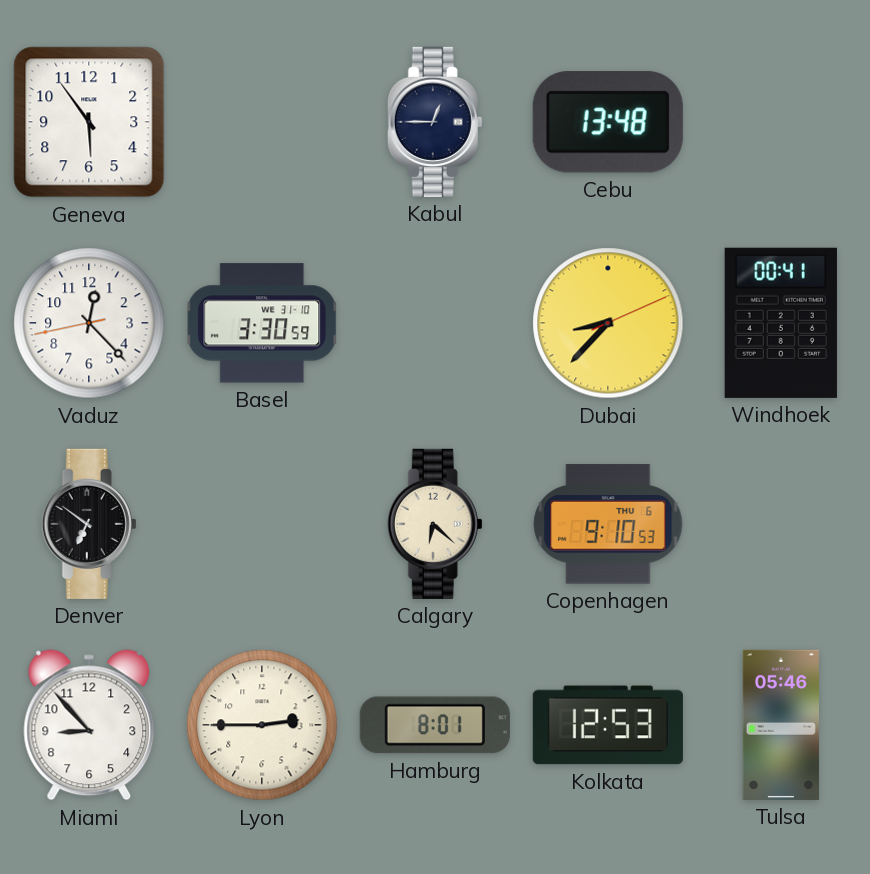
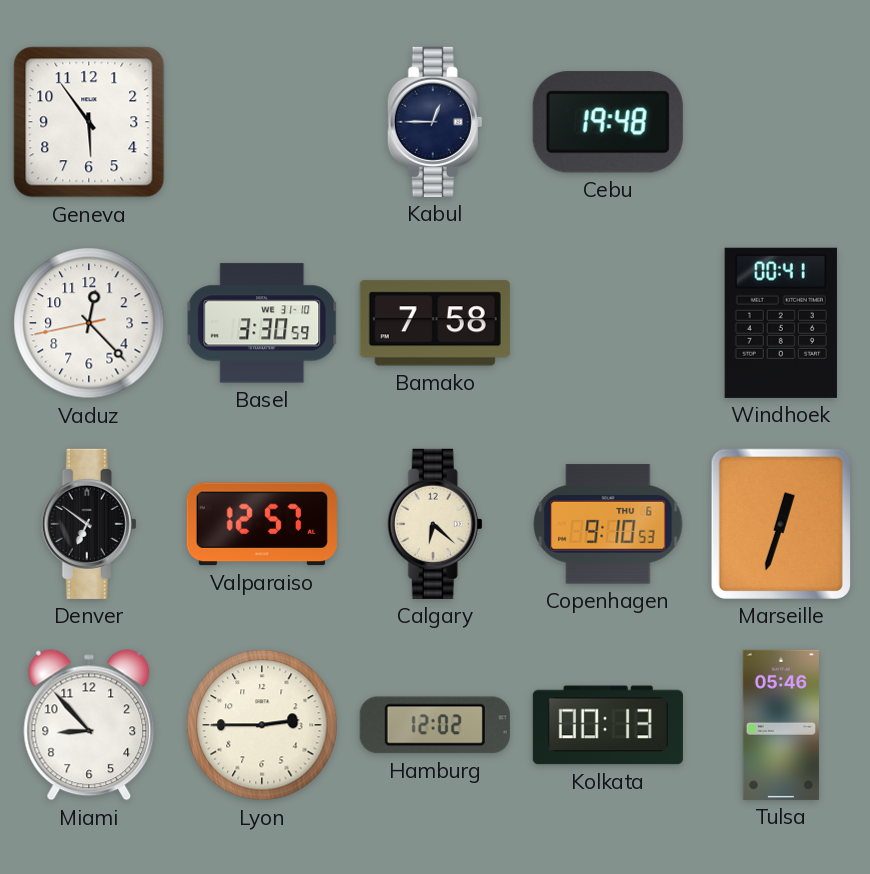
Cebu: 13:48 -> 19:48 (608, 122)
Bamako: none -> 7:58 (435, 323)
Dubai: 8:37 -> none (608, 323)
Valparaiso: none -> 12:57 (262, 524)
Marseille: none -> 12:33 (781, 524)
Hamburg: 8:01 -> 12:02 (435, 725)
Kolkata: 12:53 -> 00:13 (608, 725)
